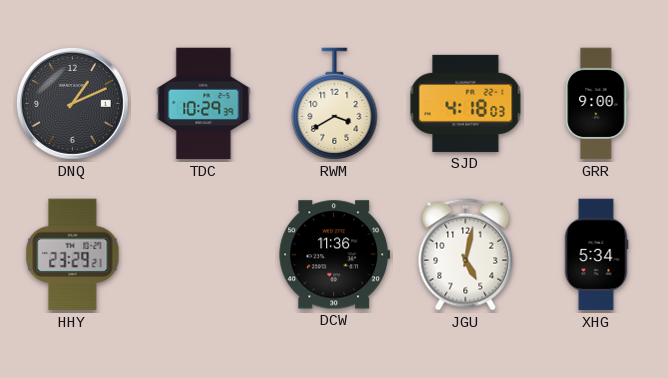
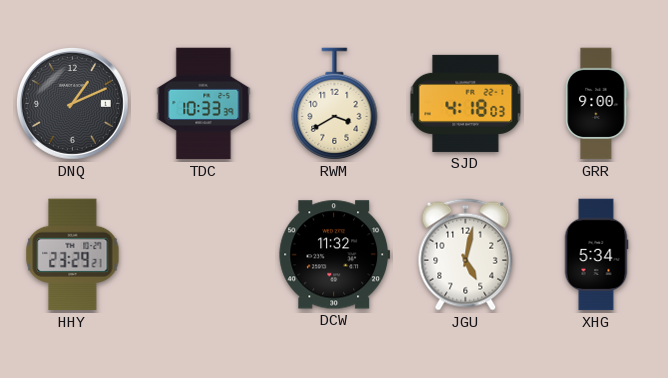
TDC: 10:29 -> 10:33 (204, 104)
DCW: 11:36 -> 11:32 (335, 255)
